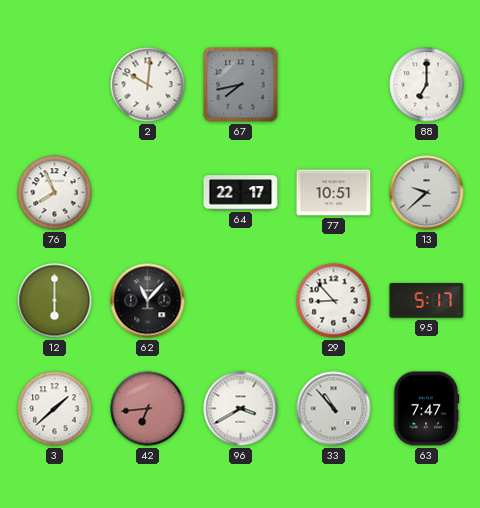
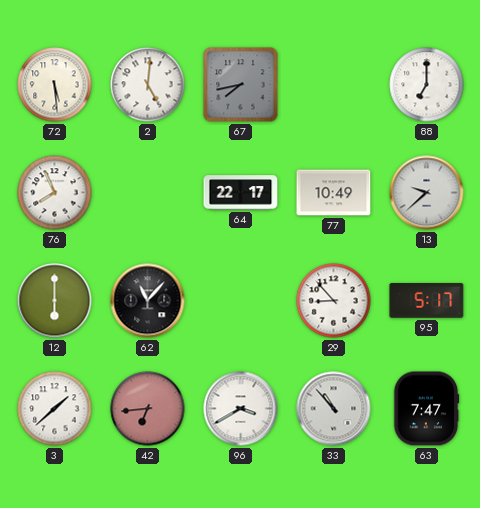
72: none -> 5:29 (55, 85)
2: 10:01 -> 5:01 (148, 85)
77: 10:51 -> 10:49 (334, 193)
